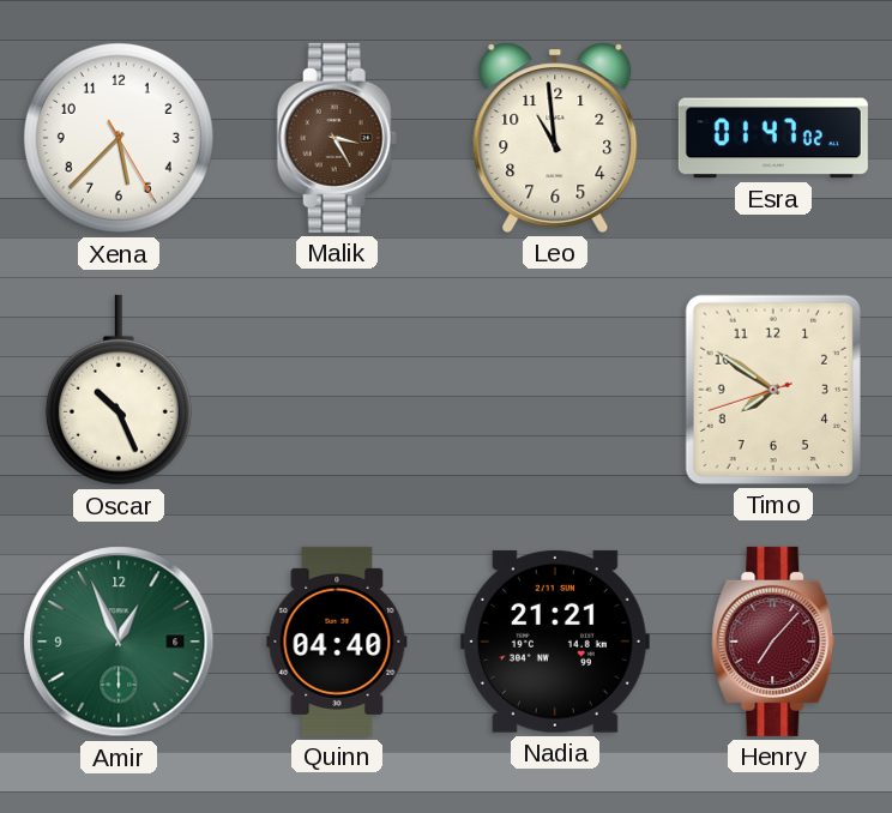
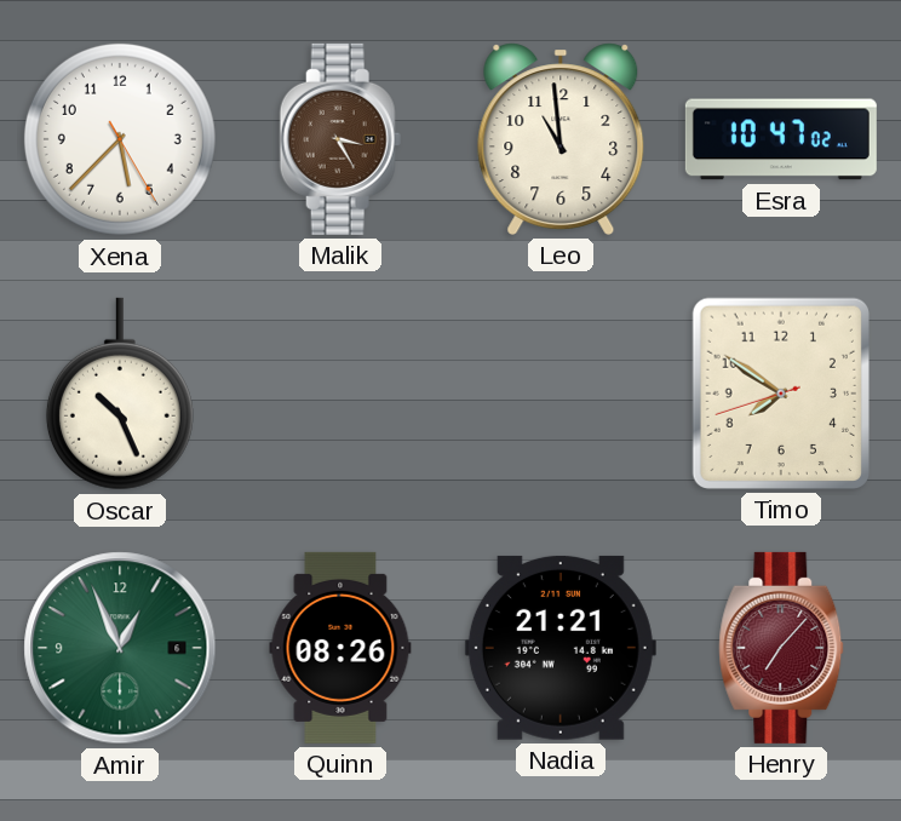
Esra: 01:47 -> 10:47 (781, 139)
Quinn: 04:40 -> 08:26 (340, 648)
